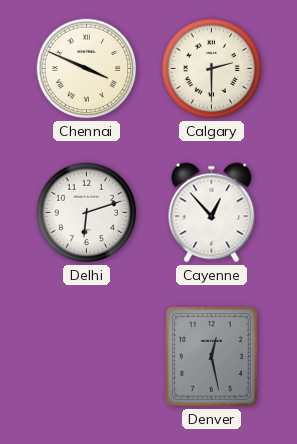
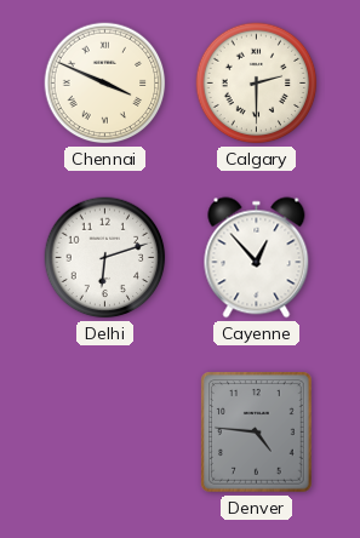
Denver: 12:28 -> 4:46 (257, 433)
